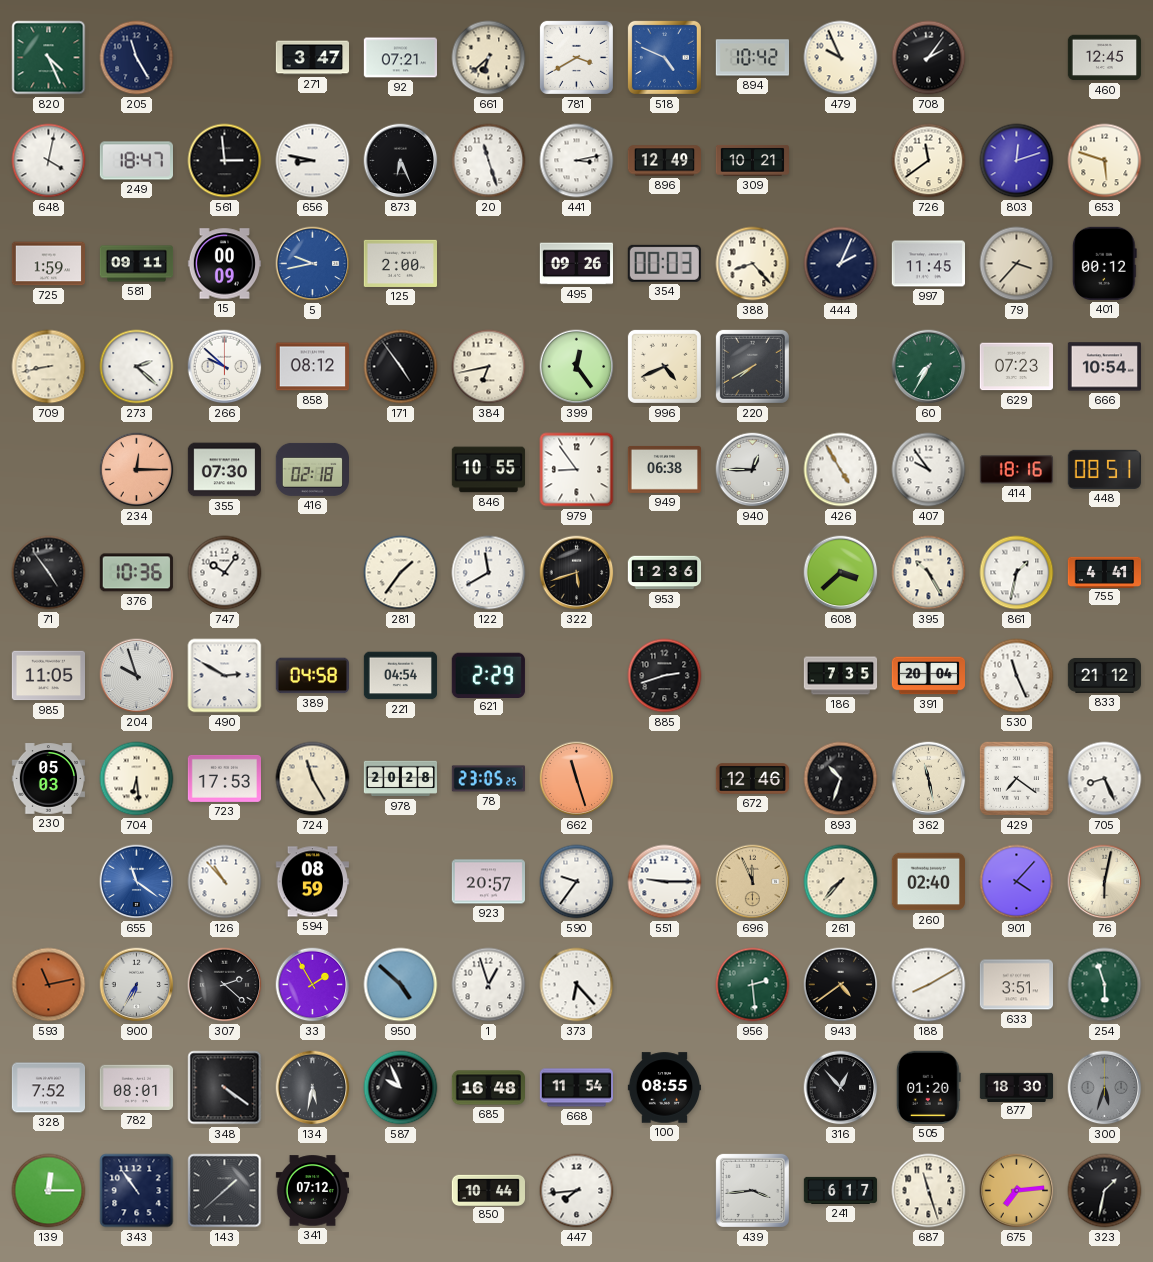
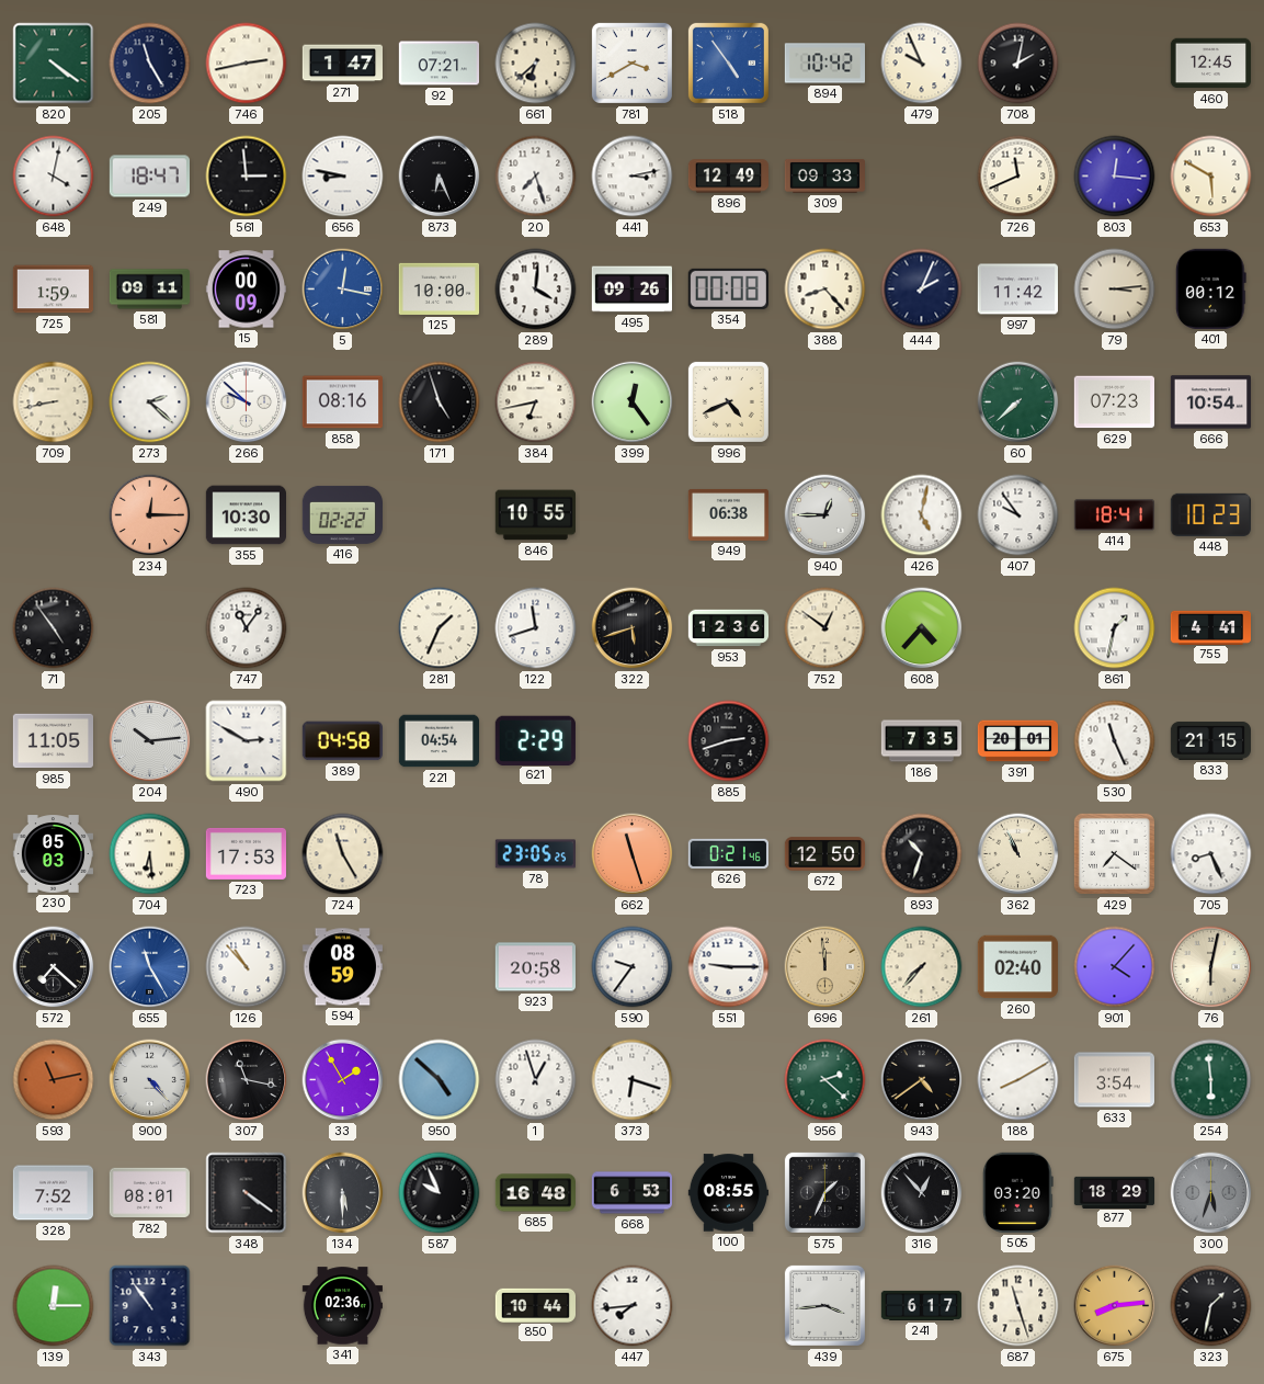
820: 4:26 -> 4:21 (54, 64)
746: none -> 2:43 (247, 64)
271: 3:47 -> 1:47 (342, 64)
518: 4:49 -> 4:54 (728, 63)
708: 2:06 -> 2:02 (1018, 64)
20: 11:27 -> 7:27 (536, 177)
309: 10:21 -> 09:33 (825, 177)
726: 11:39 -> 11:41 (1018, 177)
803: 12:12 -> 12:16 (1115, 177)
653: 5:48 -> 5:50 (1211, 177)
5: 9:43 -> 12:17 (343, 290)
125: 2:00 -> 10:00 (439, 288)
289: none -> 4:01 (536, 290)
354: 00:03 -> 00:08 (728, 288)
997: 11:45 -> 11:42 (1017, 290)
79: 3:37 -> 3:14 (1115, 290)
858: 08:12 -> 08:16 (342, 402)
171: 4:54 -> 4:57 (440, 402)
220: 7:40 -> none (752, 366)
60: 7:35 -> 7:38 (1018, 402)
355: 07:30 -> 10:30 (246, 515)
416: 02:18 -> 02:22 (342, 514)
979: 8:54 -> none (577, 470)
426: 4:55 -> 5:02 (922, 515)
414: 18:16 -> 18:41 (1114, 515)
448: 08:51 -> 10:23 (1210, 514)
376: 10:36 -> none (136, 573)
747: 10:06 -> 11:06 (247, 628)
281: 1:36 -> 1:34 (440, 628)
122: 11:40 -> 11:42 (536, 628)
752: none -> 12:51 (825, 628)
608: 3:38 -> 4:37 (922, 628)
395: 10:25 -> none (929, 573)
204: 9:57 -> 10:14 (150, 741)
391: 20:04 -> 20:01 (1018, 741)
833: 21:12 -> 21:15 (1211, 740)
978: 20:28 -> none (400, 779)
626: none -> 0:21 (728, 853)
672: 12:46 -> 12:50 (825, 854)
362: 11:28 -> 10:56 (1018, 854)
572: none -> 7:22 (54, 967)
655: 11:21 -> 11:25 (150, 967)
923: 20:57 -> 20:58 (535, 967)
696: 11:56 -> 11:59 (825, 967)
900: 6:35 -> 4:23 (150, 1080)
307: 2:22 -> 11:17 (247, 1080)
373: 6:23 -> 6:18 (633, 1080)
956: 2:29 -> 2:22 (825, 1080)
633: 3:51 -> 3:54 (1114, 1080)
254: 5:57 -> 5:59 (1211, 1080)
134: 5:32 -> 5:30 (343, 1193)
668: 11:54 -> 6:53 (631, 1193)
575: none -> 1:34 (824, 1192)
505: 01:20 -> 03:20 (1017, 1192)
877: 18:30 -> 18:29 (1115, 1192)
143: 1:38 -> none (225, 1191)
341: 07:12 -> 02:36 (342, 1306)
675: 7:14 -> 8:14 (1115, 1306)
